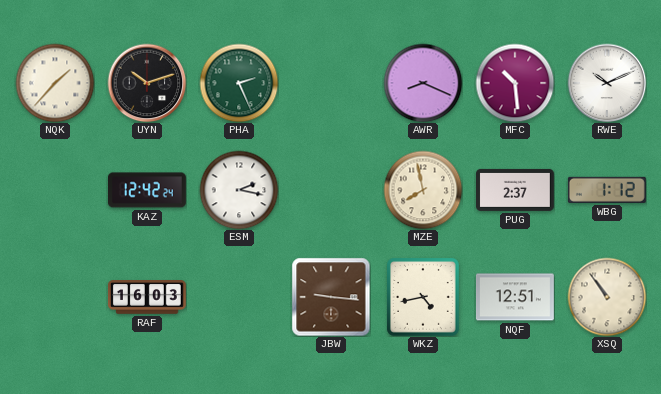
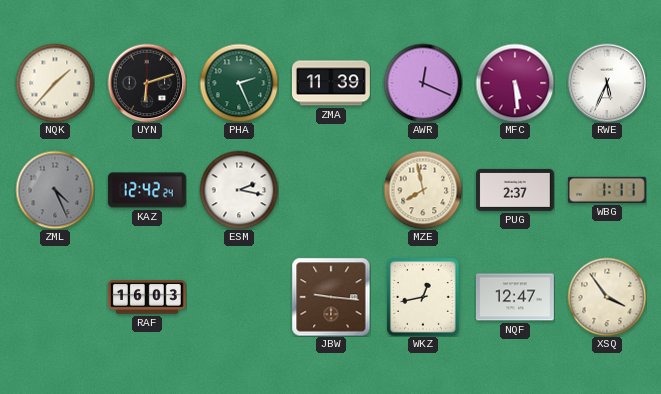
UYN: 10:12 -> 6:12 (147, 83)
ZMA: none -> 11:39 (331, 83)
AWR: 8:19 -> 12:19 (423, 83)
MFC: 10:29 -> 5:29 (515, 83)
RWE: 10:11 -> 5:34 (607, 83)
ZML: none -> 4:26 (55, 190)
WBG: 1:12 -> 1:11 (607, 190)
WKZ: 4:43 -> 12:43 (423, 297)
NQF: 12:51 -> 12:47 (515, 297)
XSQ: 10:54 -> 3:54 (607, 297)
